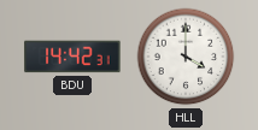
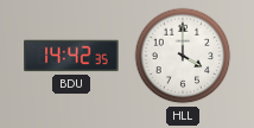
BDU: 14:42:31 -> 14:42:35 (71, 56)
